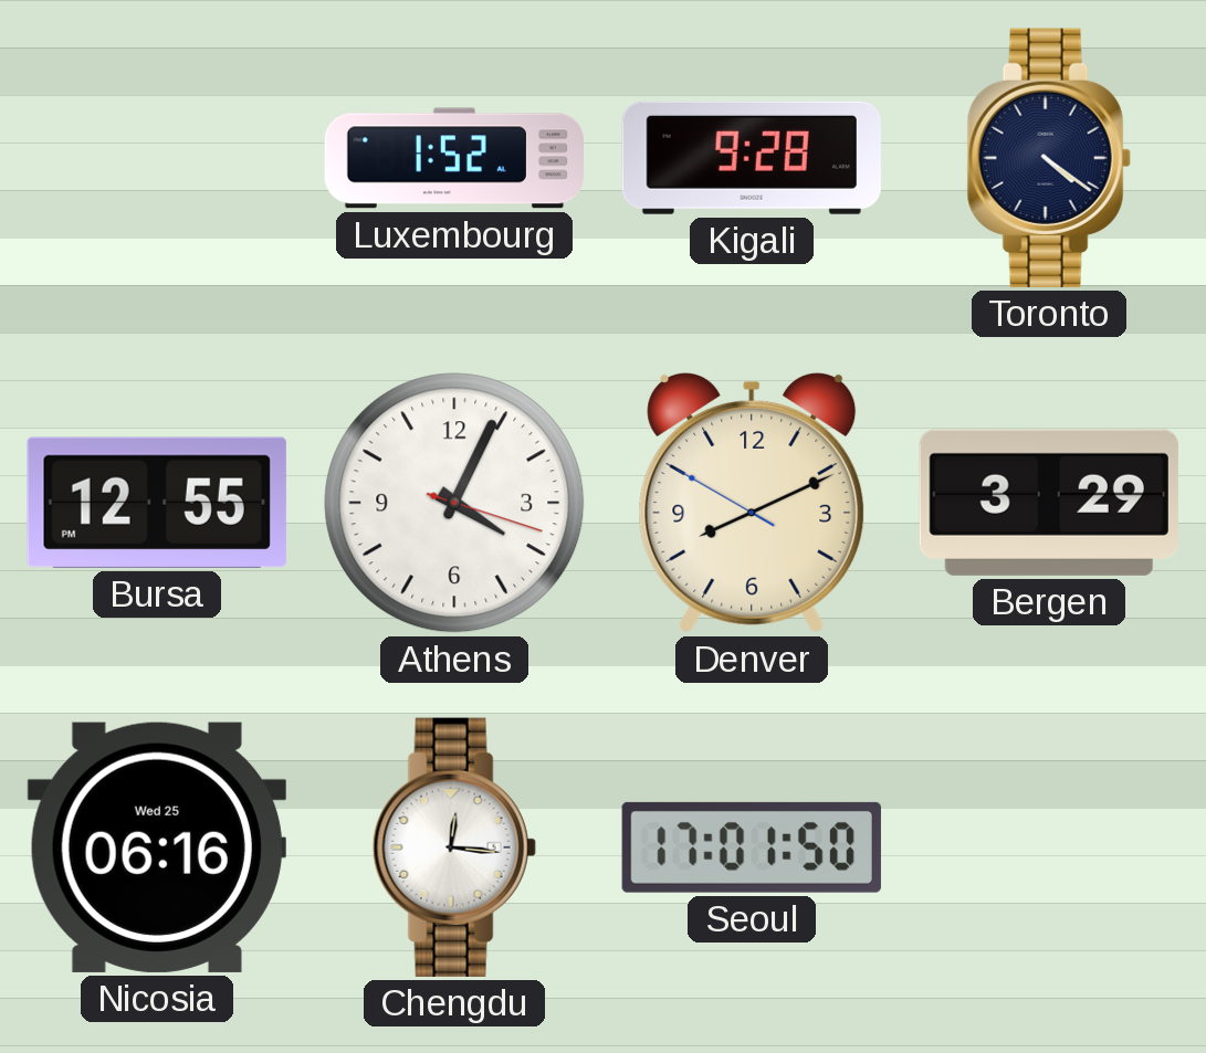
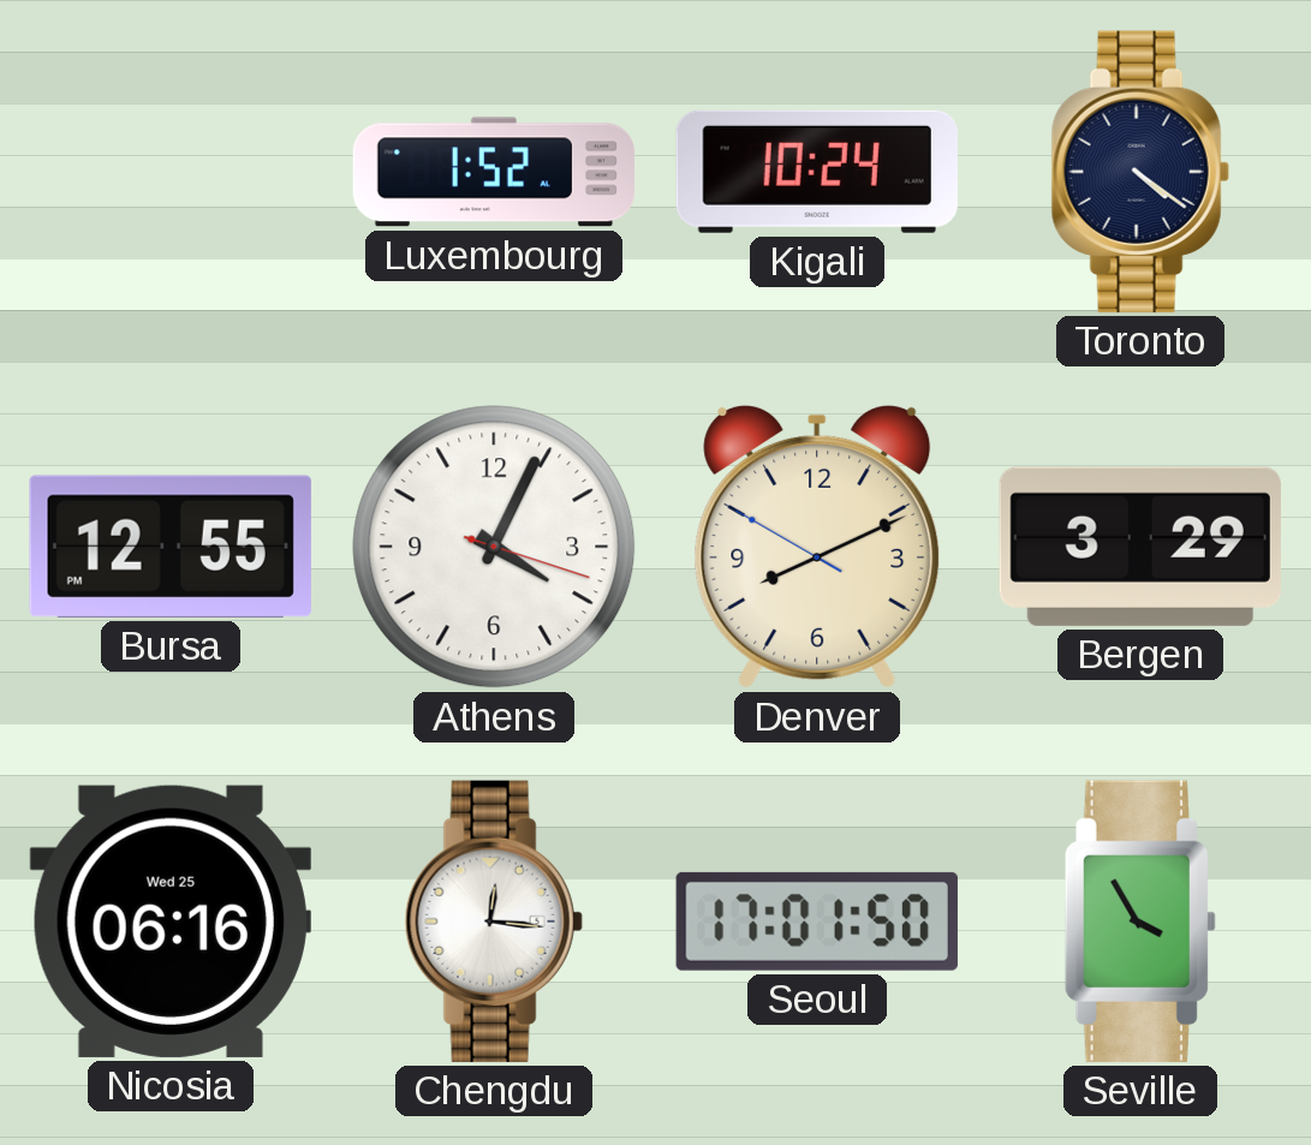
Kigali: 9:28 -> 10:24 (817, 172)
Seville: none -> 3:55 (1140, 922)
